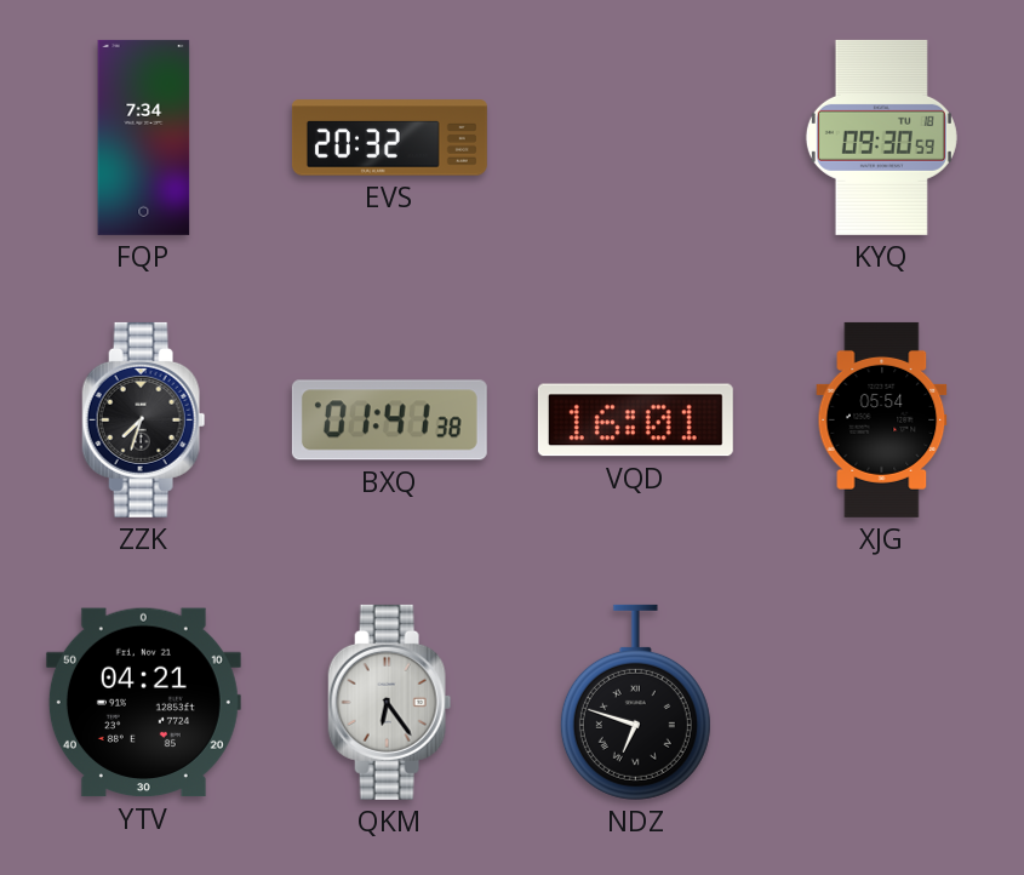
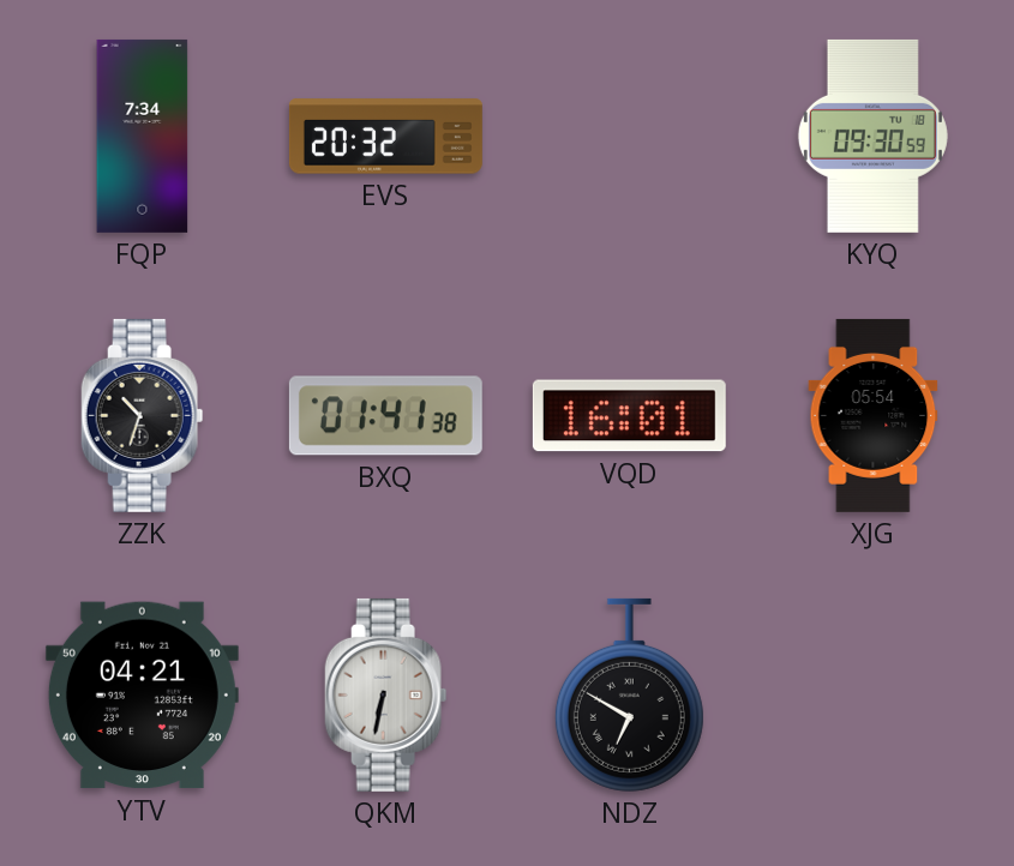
ZZK: 7:33 -> 10:33 (143, 415)
QKM: 6:24 -> 6:32 (386, 694)
NDZ: 6:48 -> 6:50 (629, 694)
